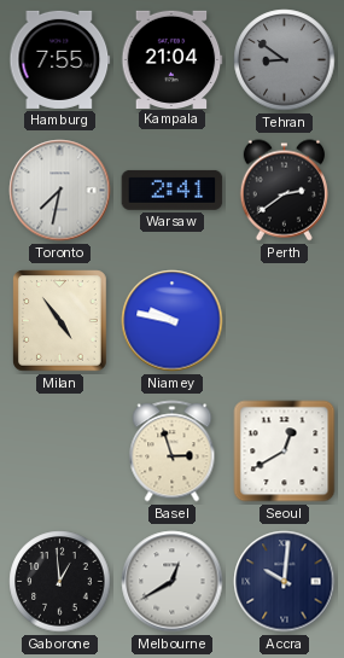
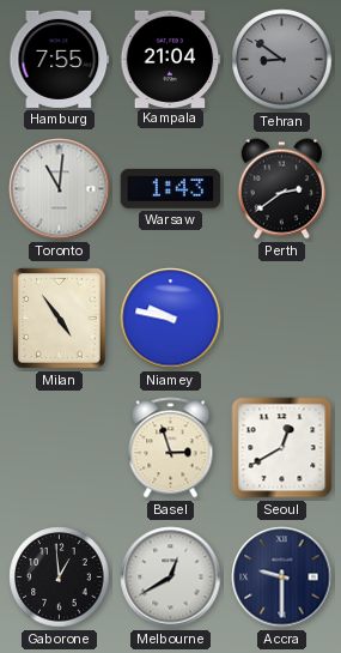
Toronto: 7:32 -> 11:01 (60, 189)
Warsaw: 2:41 -> 1:43 (171, 188)
Accra: 10:01 -> 9:30 (282, 578)
